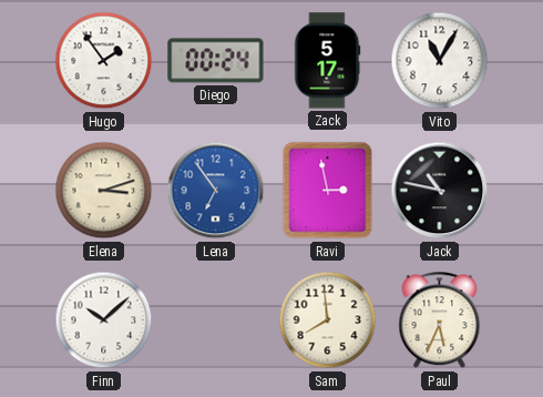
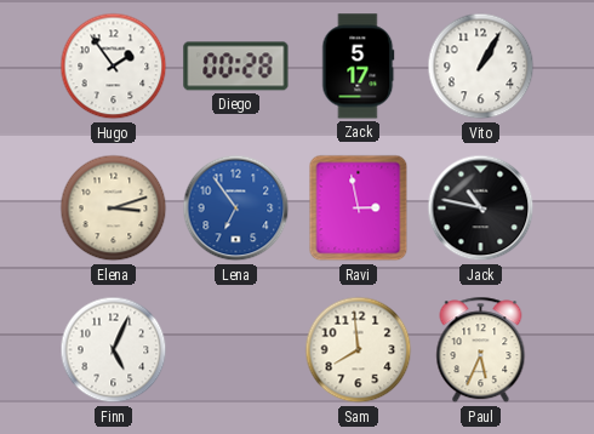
Diego: 00:24 -> 00:28 (236, 67)
Vito: 11:05 -> 1:05 (481, 67)
Finn: 10:08 -> 5:04 (114, 350)
